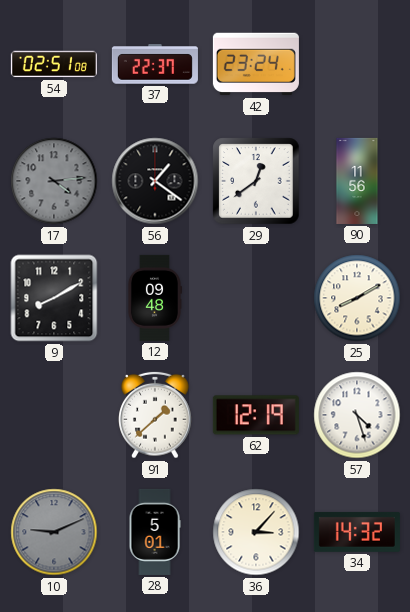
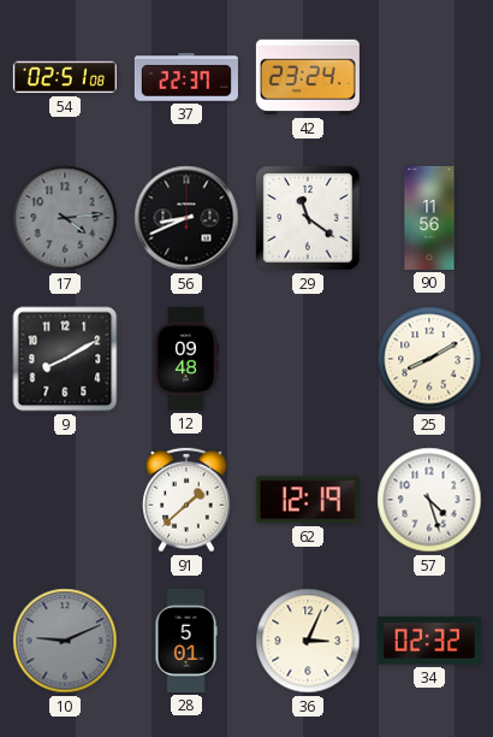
56: 1:21 -> 8:41 (186, 218)
29: 12:39 -> 11:21 (308, 218)
36: 3:07 -> 3:04 (308, 641)
34: 14:32 -> 02:32 (429, 641)
